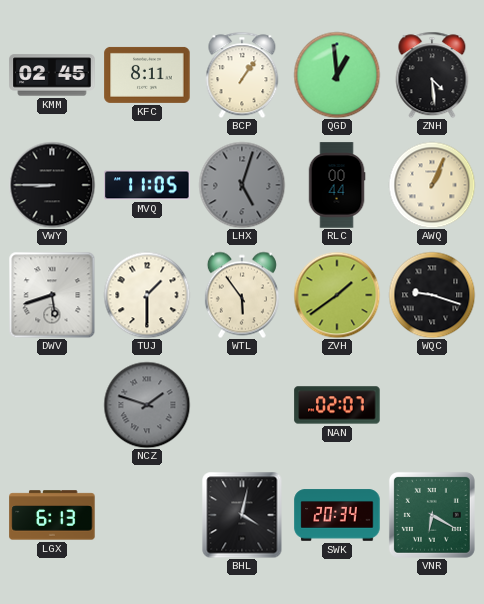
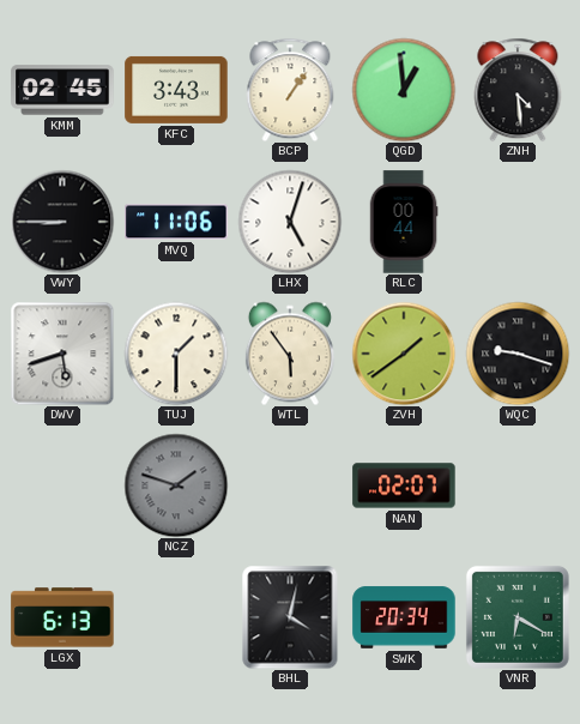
KFC: 8:11 -> 3:43 (176, 90)
MVQ: 11:05 -> 11:06 (176, 222)
LHX dial: grey -> white (290, 222)
AWQ: 1:04 -> none (432, 185)
